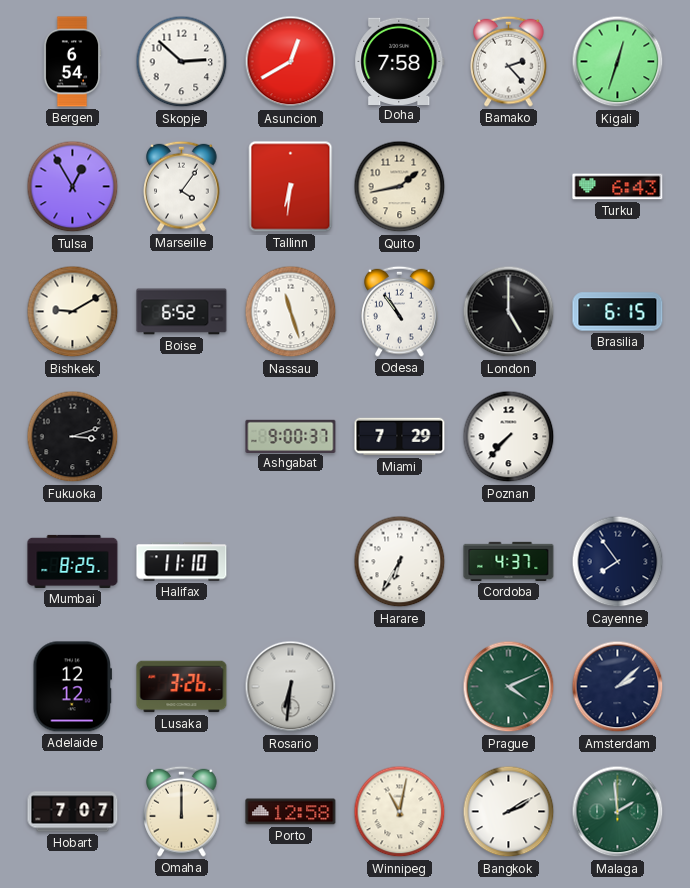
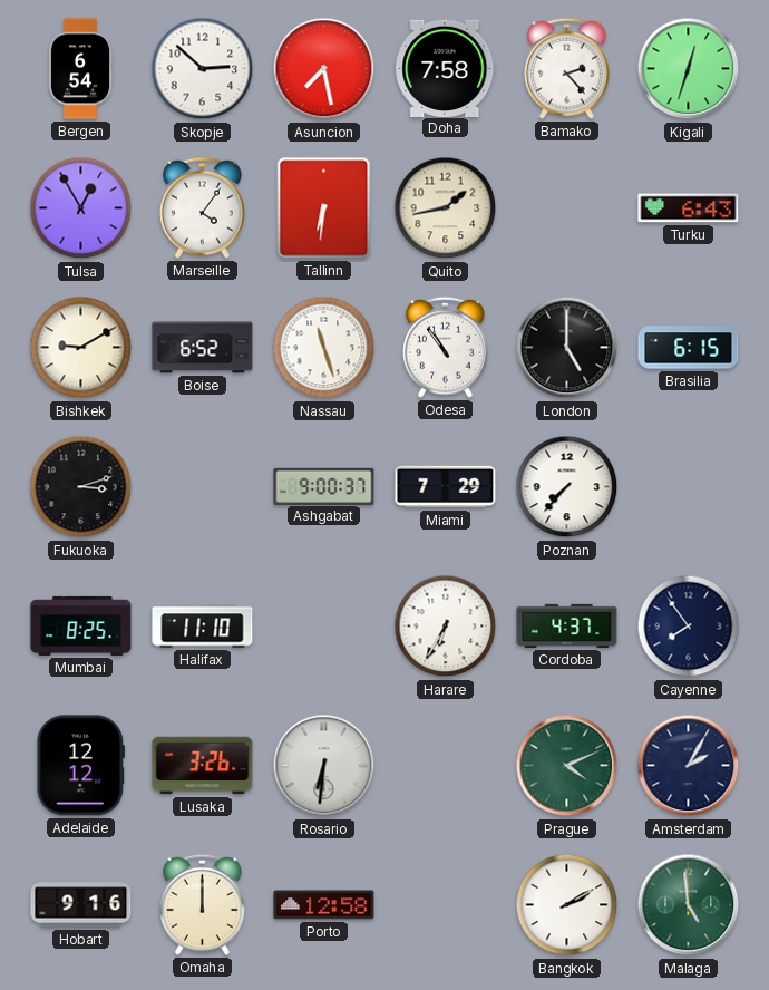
Asuncion: 12:40 -> 7:28 (324, 69)
Amsterdam: 2:08 -> 2:05 (689, 766)
Hobart: 7:07 -> 9:16 (81, 905)
Winnipeg: 11:02 -> none (400, 812)
Malaga: 1:59 -> 4:59 (689, 905)
